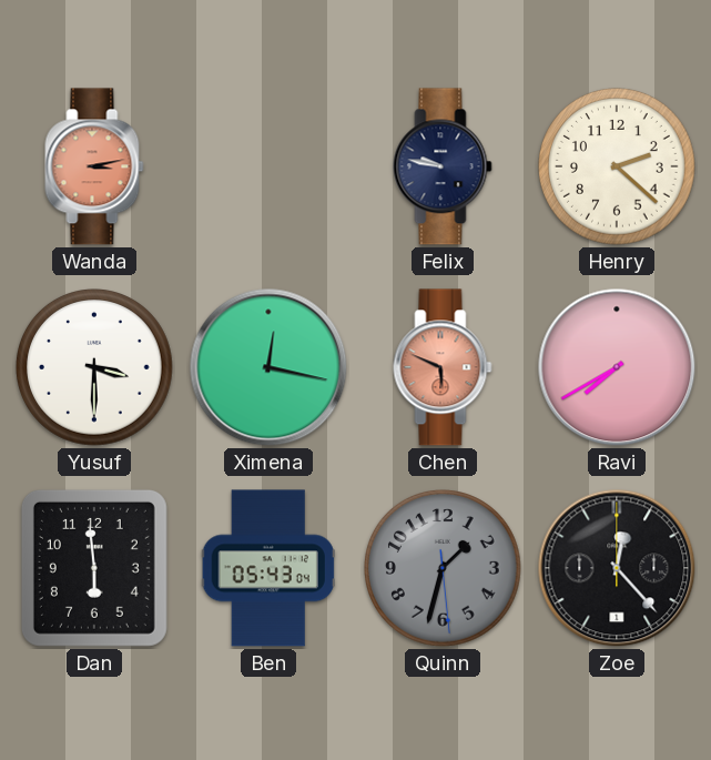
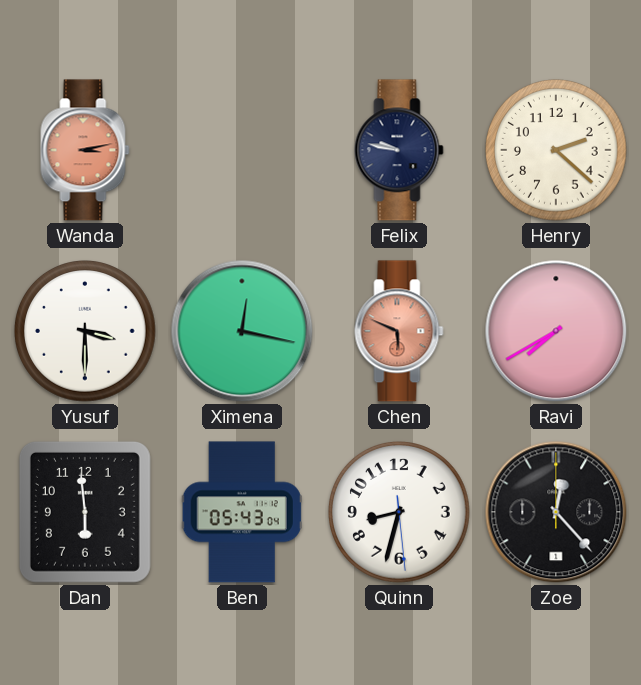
Quinn: 1:32 -> 8:32 (400, 512)
Quinn dial: grey -> white (400, 512)
